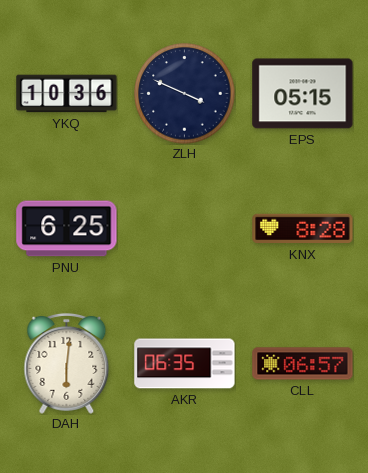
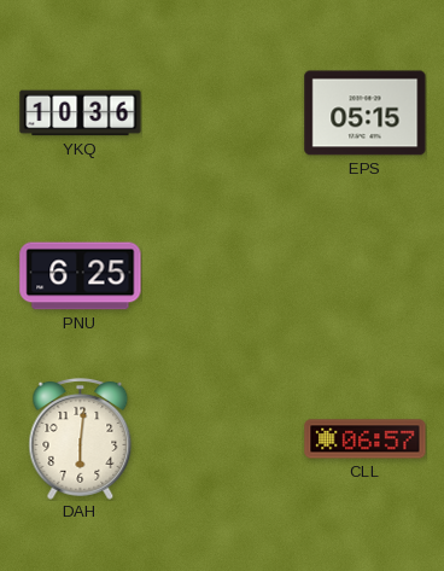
ZLH: 3:49 -> none (185, 94)
KNX: 8:28 -> none (303, 229)
AKR: 06:35 -> none (185, 364)
